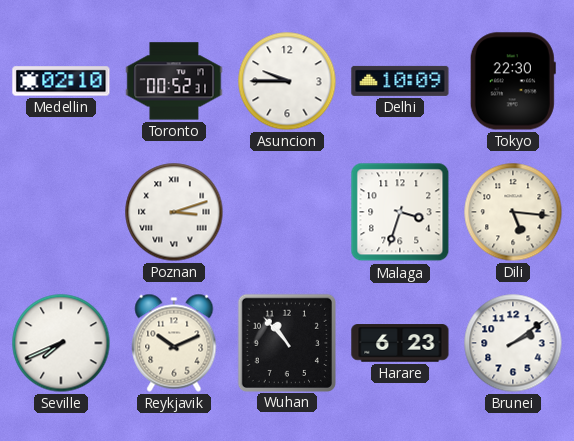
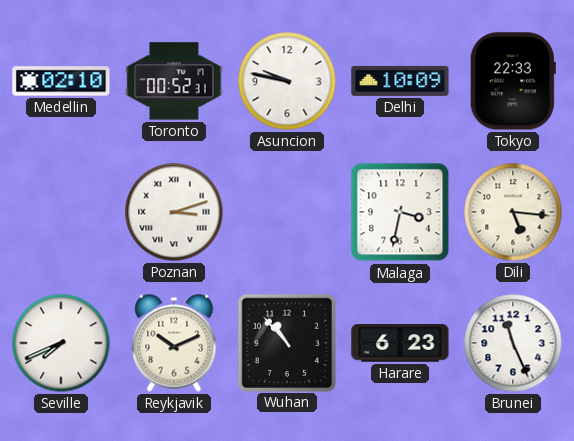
Asuncion: 9:45 -> 9:47 (287, 81)
Tokyo: 22:30 -> 22:33 (513, 81)
Malaga: 3:33 -> 3:32 (400, 212)
Brunei: 2:09 -> 11:26 (513, 343)
